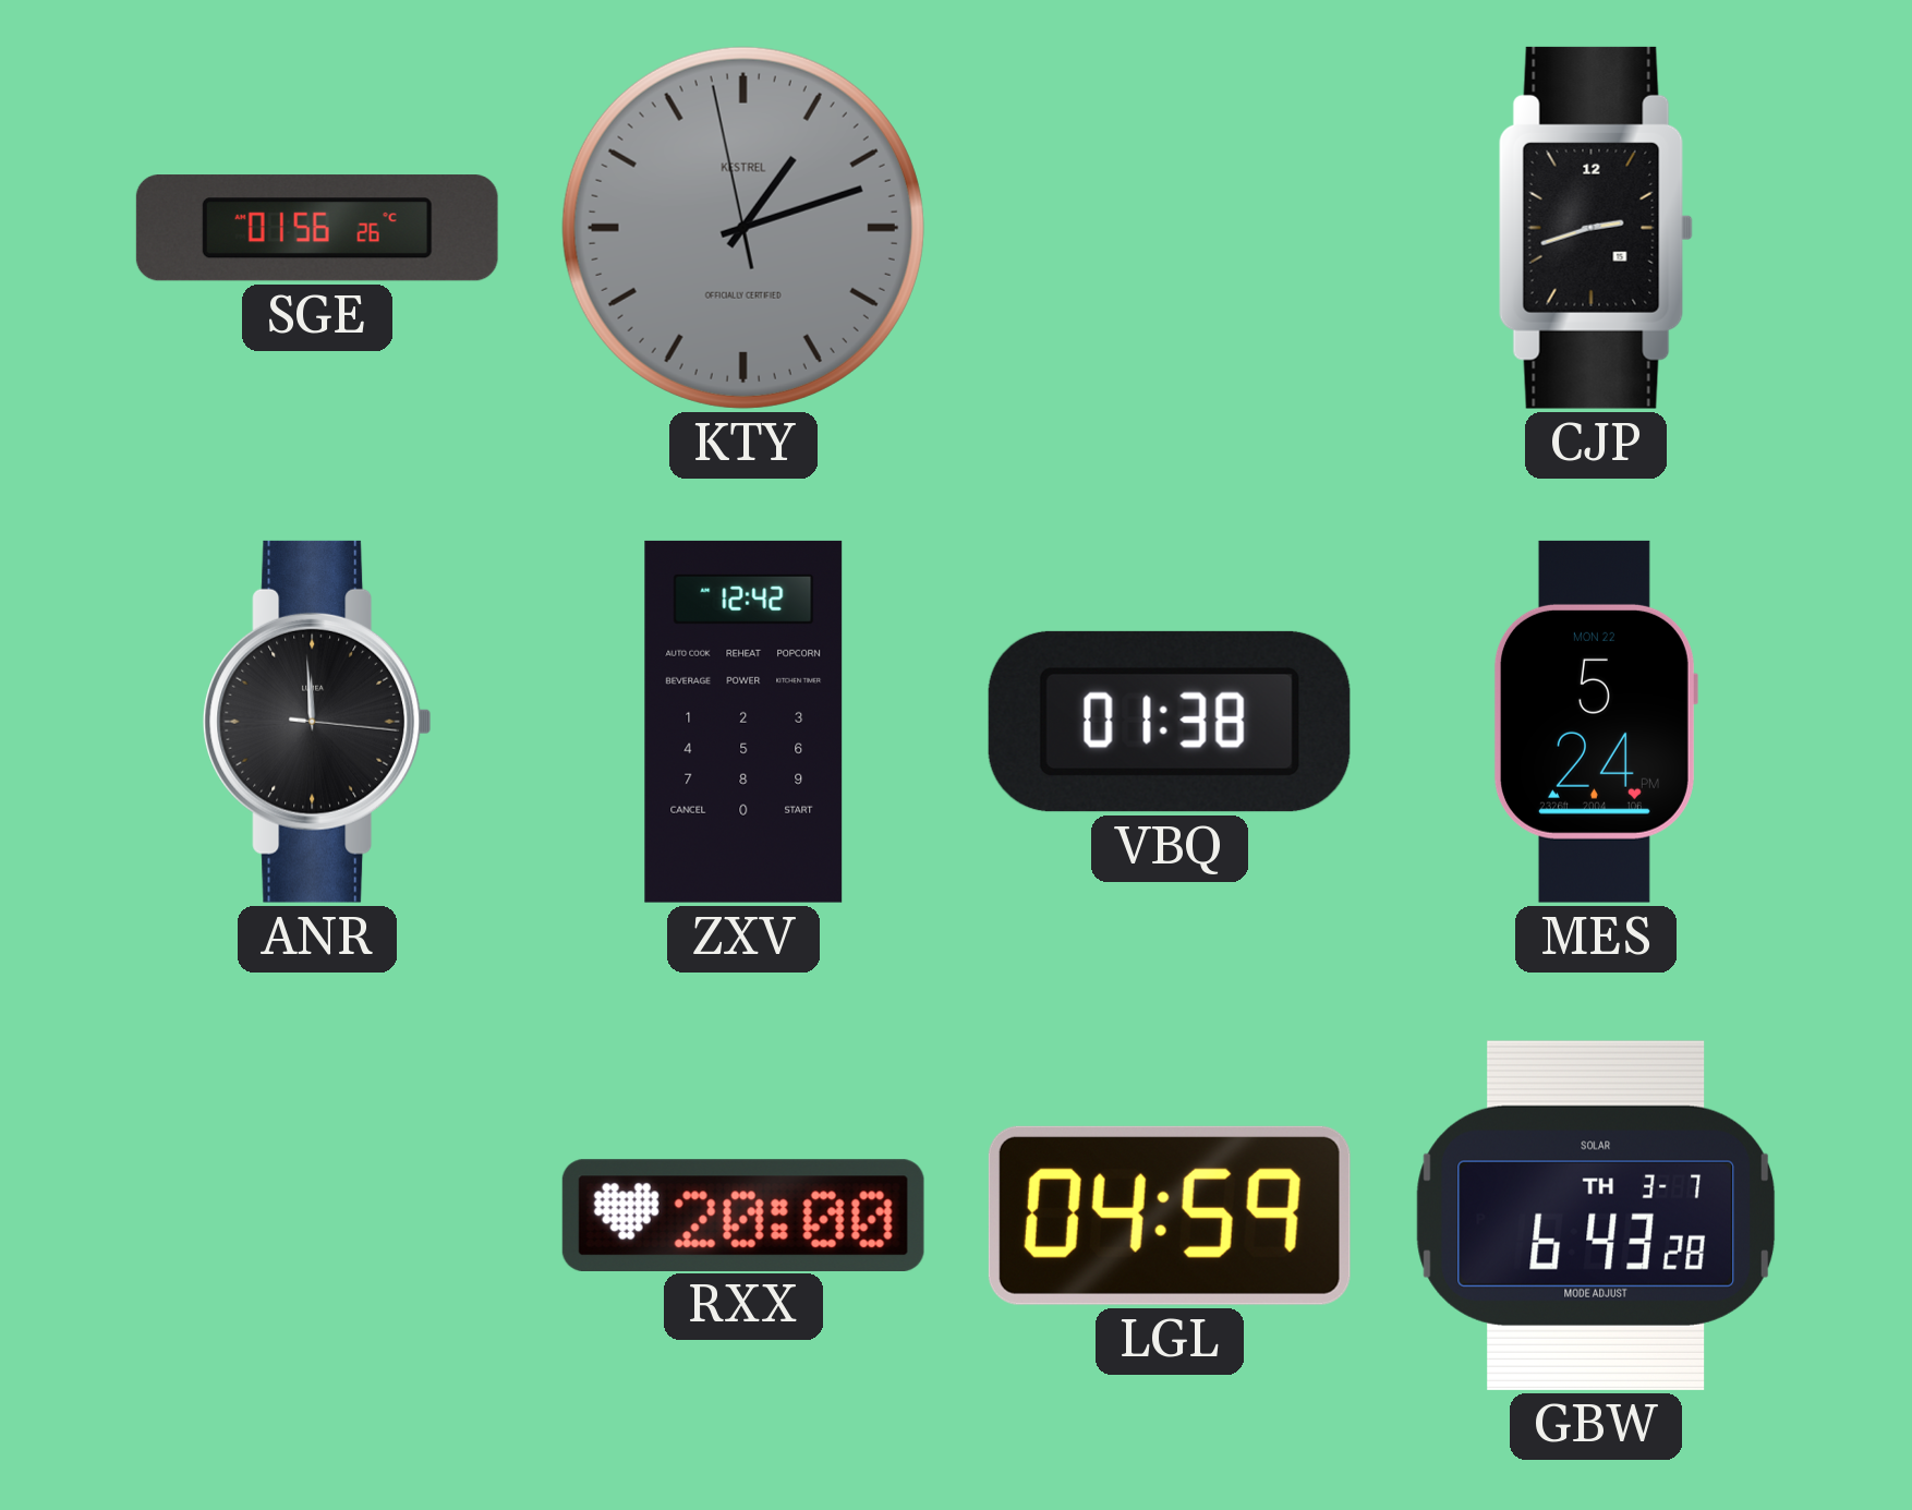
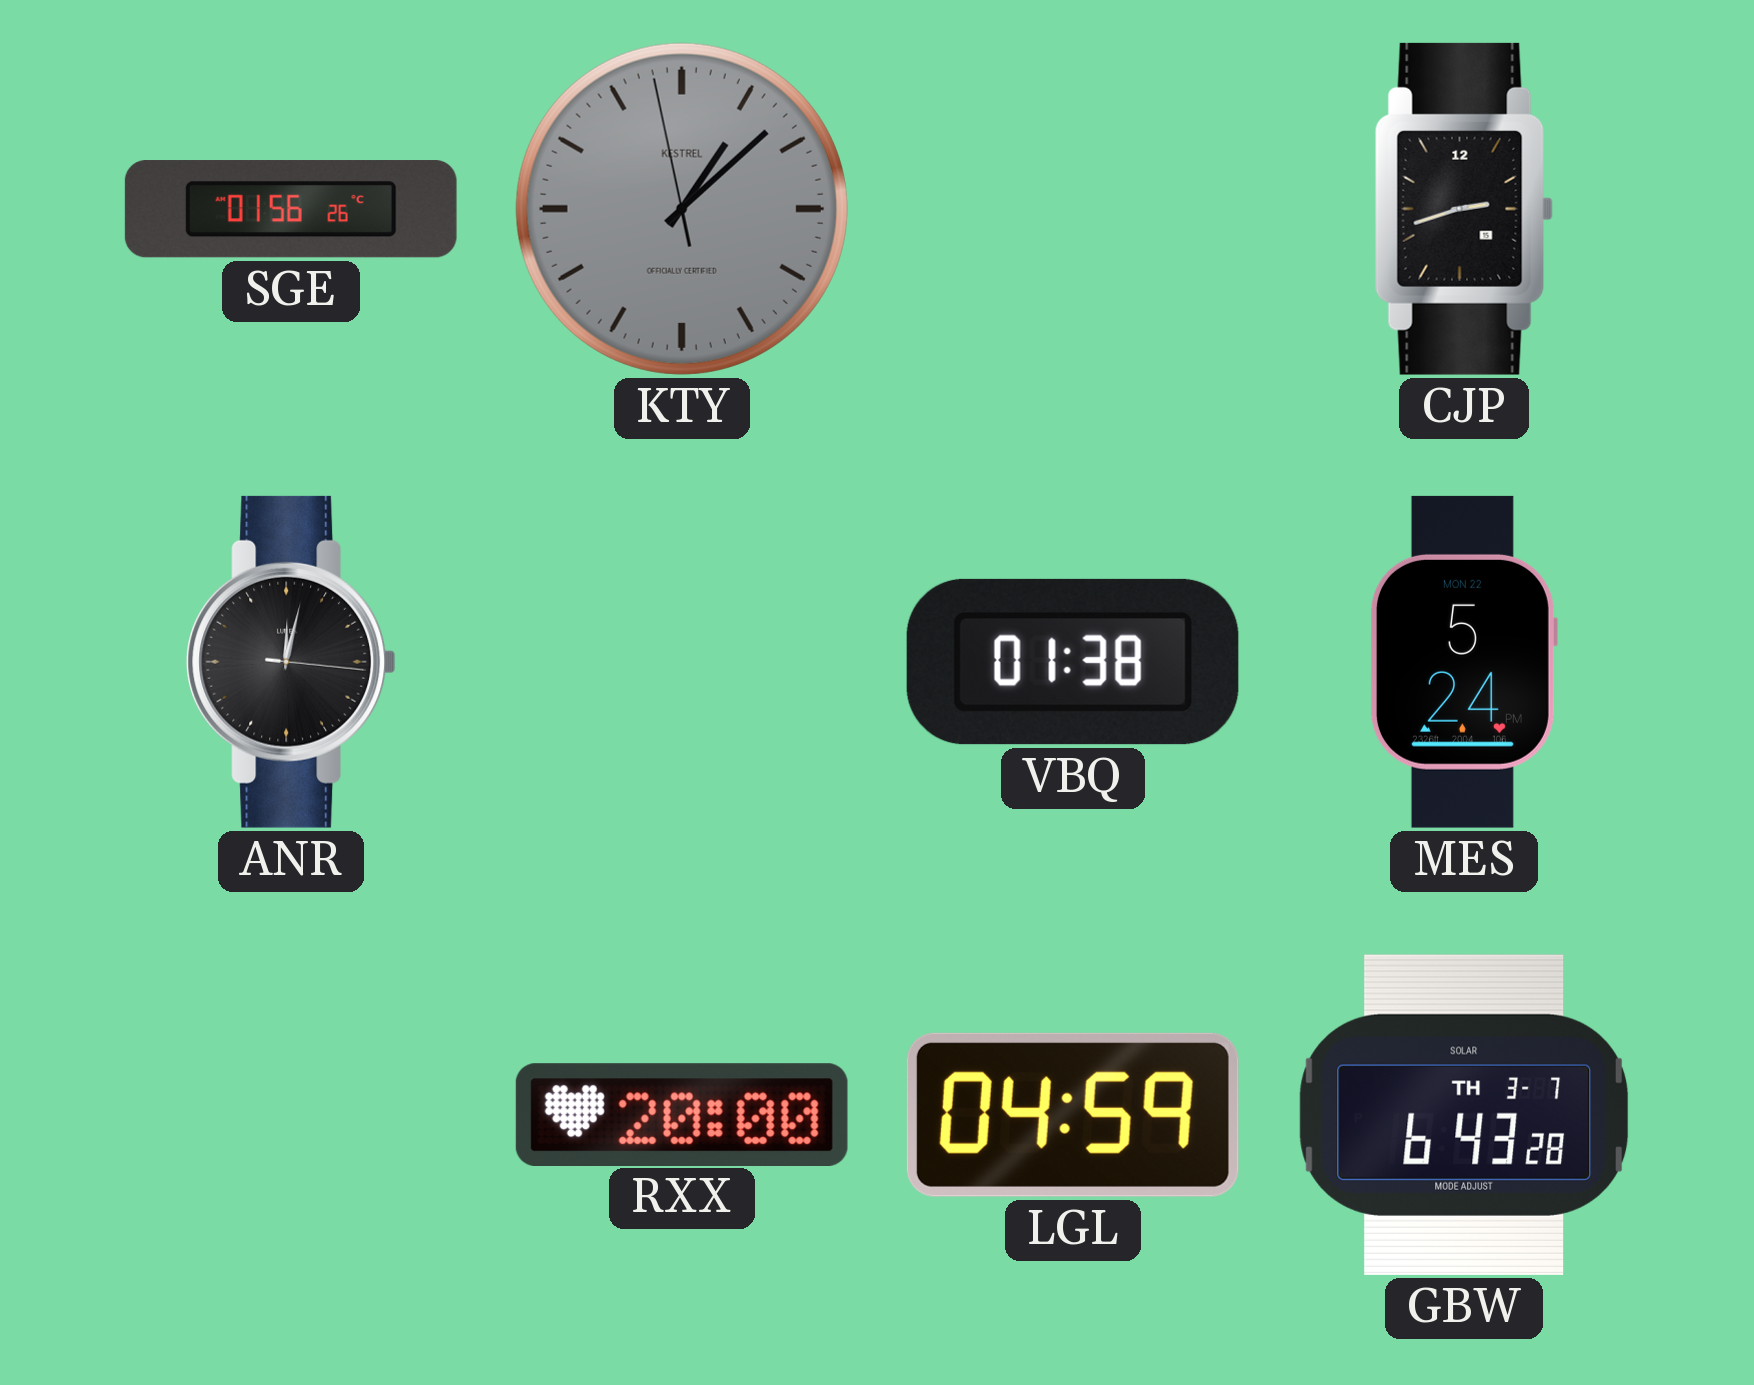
KTY: 1:11 -> 1:07 (682, 209)
ANR: 11:59 -> 12:02 (291, 662)
ZXV: 12:42 -> none (743, 722)
